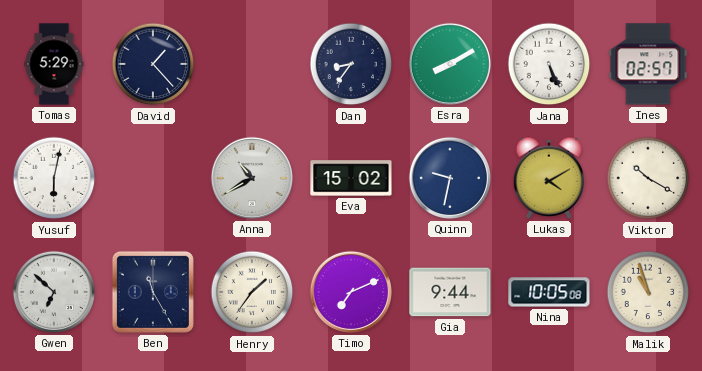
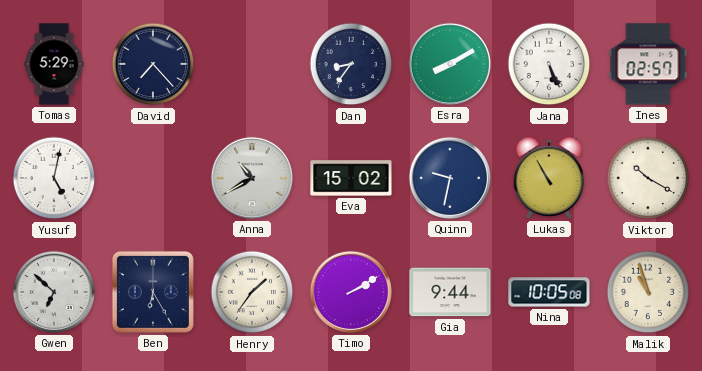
David: 1:23 -> 7:23 (153, 64)
Yusuf: 6:02 -> 5:02 (54, 178)
Lukas: 4:10 -> 10:55 (549, 178)
Ben: 11:25 -> 6:25 (153, 292)
Timo: 7:11 -> 2:10 (351, 292)
